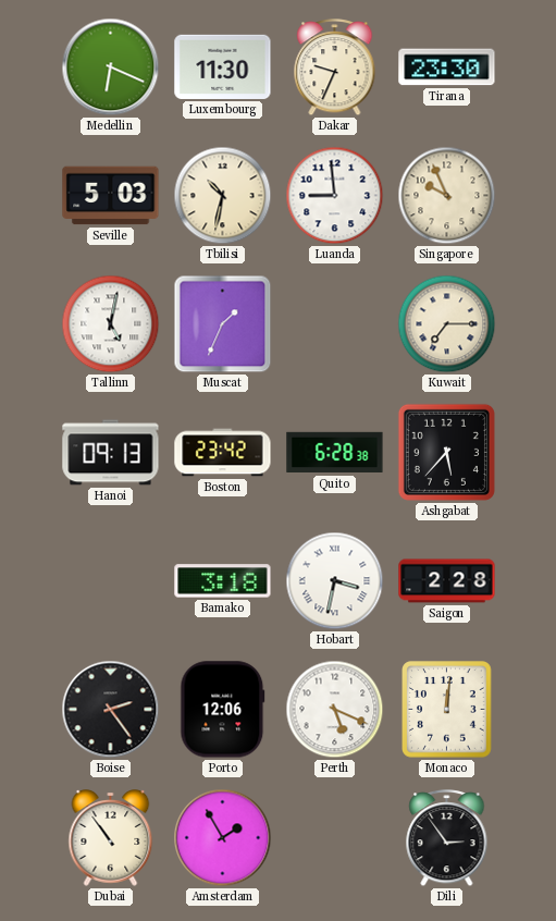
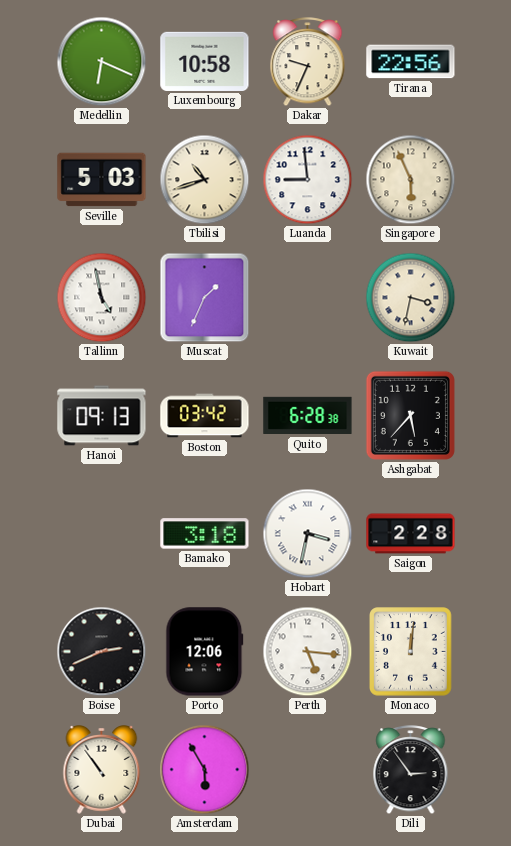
Luxembourg: 11:30 -> 10:58 (205, 61)
Tirana: 23:30 -> 22:56 (411, 62)
Tbilisi: 10:32 -> 10:42 (205, 180)
Singapore: 9:56 -> 5:56 (411, 180)
Tallinn: 5:02 -> 4:58 (102, 298)
Kuwait: 7:15 -> 3:32 (411, 298)
Boston: 23:42 -> 03:42 (205, 416)
Boise: 2:24 -> 2:41 (102, 652)
Perth: 5:19 -> 5:16 (308, 652)
Amsterdam: 1:55 -> 5:55 (205, 770)
